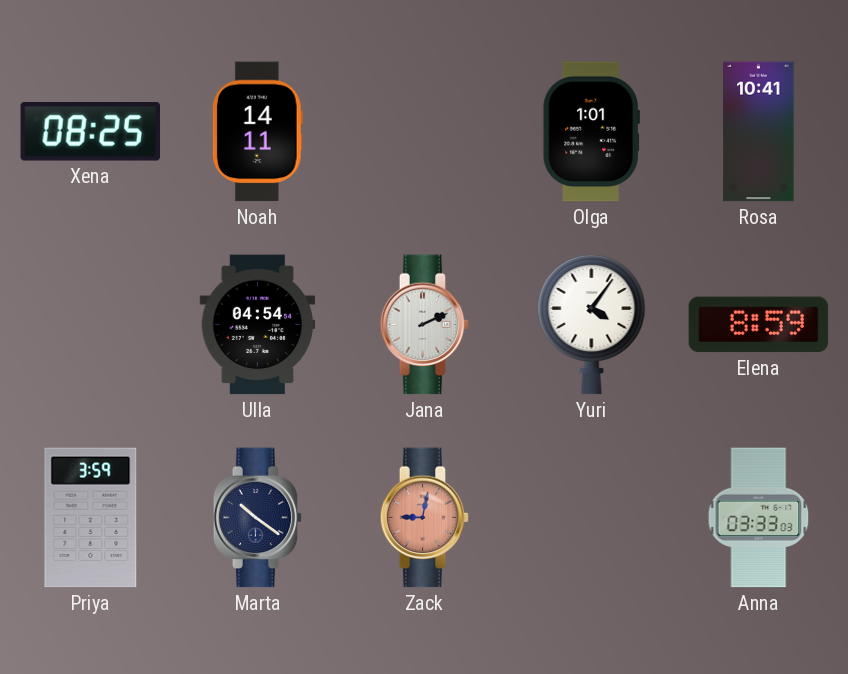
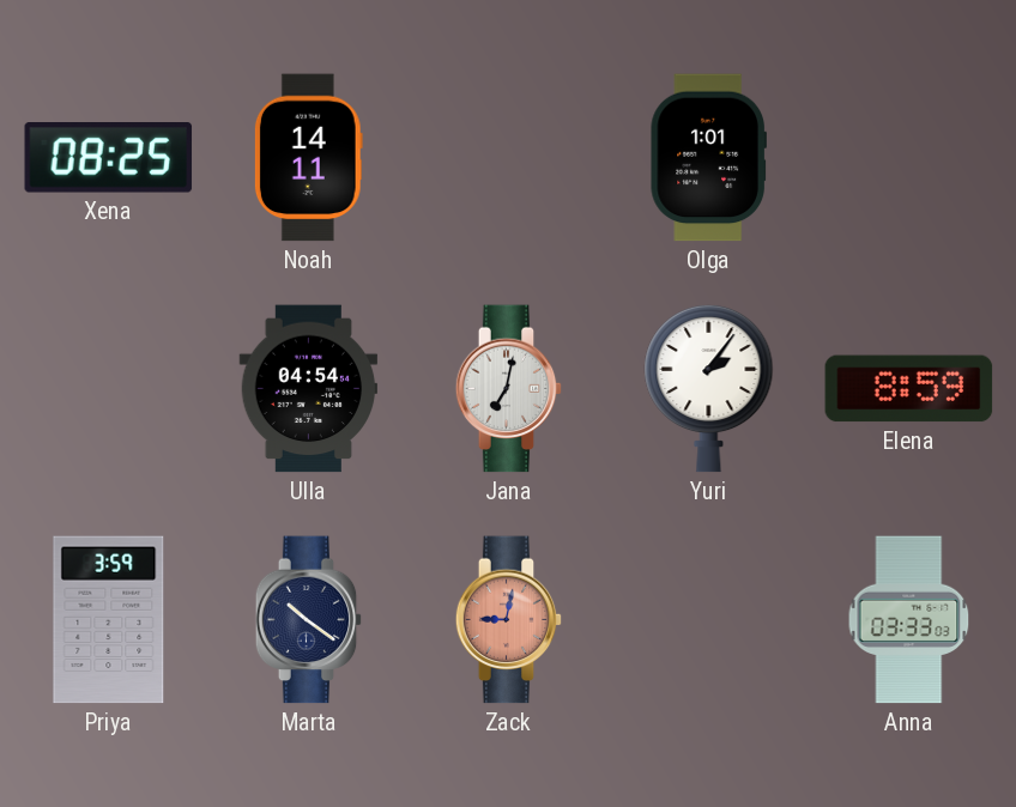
Rosa: 10:41 -> none (759, 132)
Jana: 2:11 -> 7:02 (509, 389)
Yuri: 4:06 -> 2:06 (709, 388)
